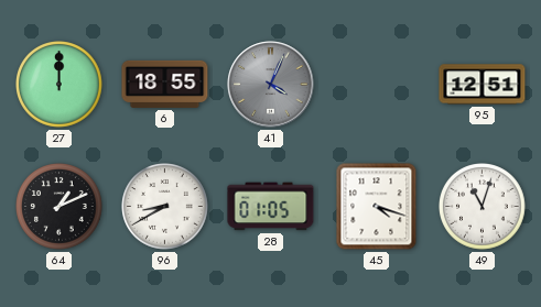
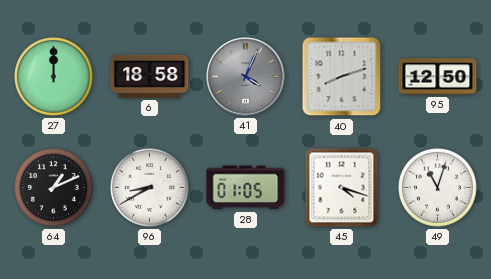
6: 18:55 -> 18:58 (150, 76)
40: none -> 8:12 (342, 77)
95: 12:51 -> 12:50 (438, 77)
